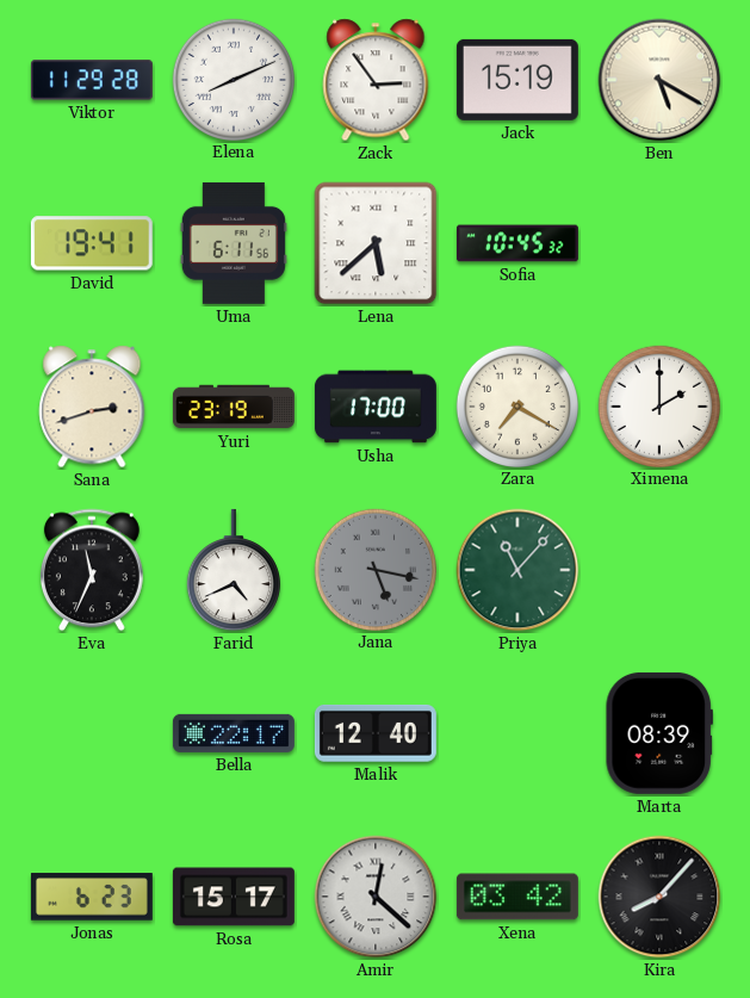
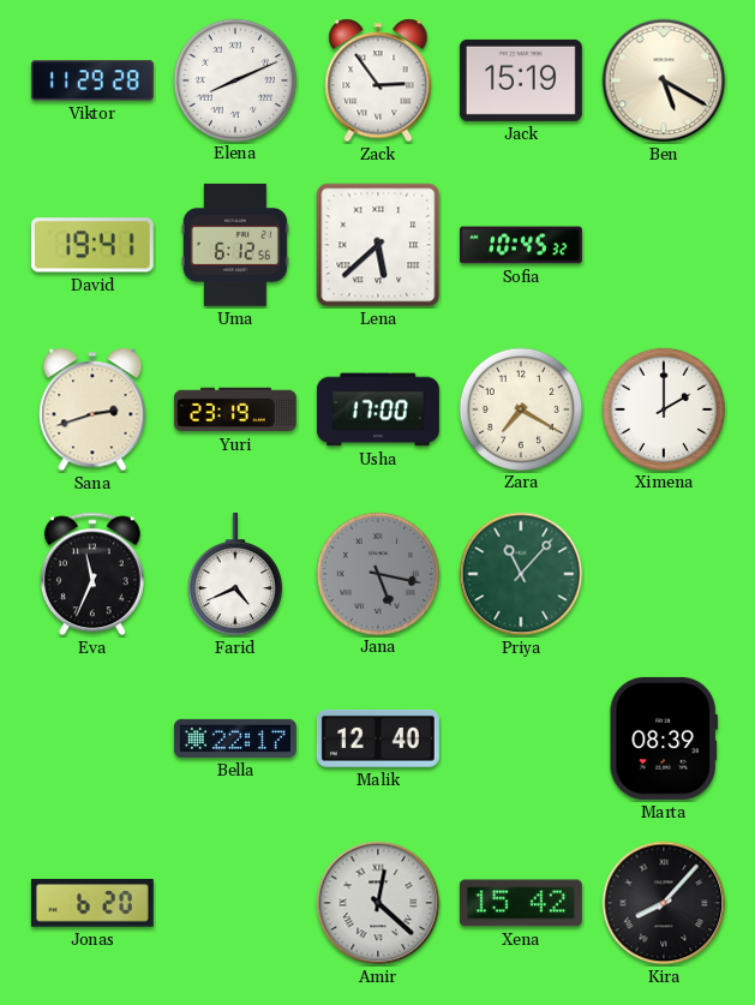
Uma: 6:11 -> 6:12 (235, 245)
Jonas: 6:23 -> 6:20 (92, 903)
Rosa: 15:17 -> none (234, 897)
Xena: 03:42 -> 15:42 (521, 903)
